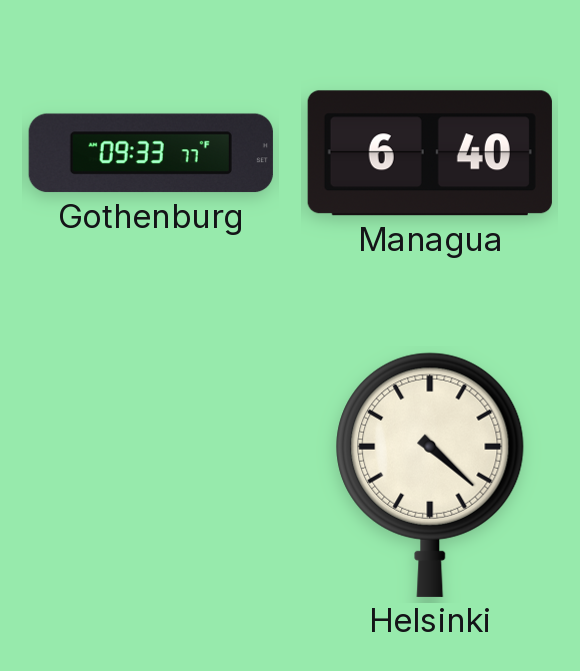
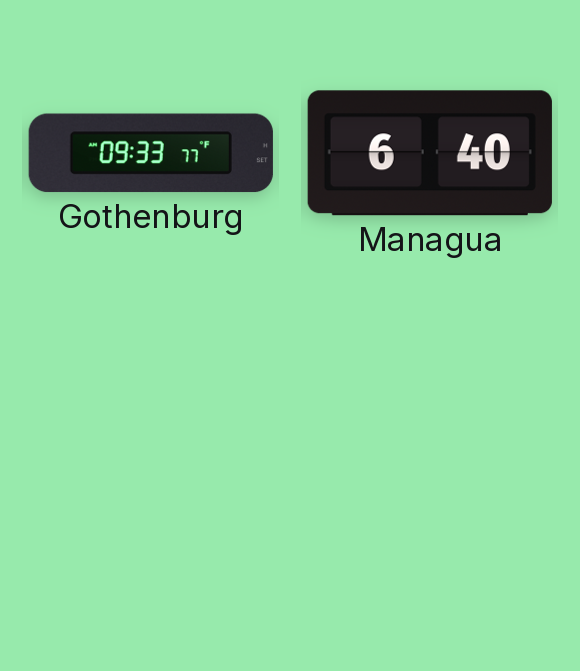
Helsinki: 4:22 -> none (430, 475)
